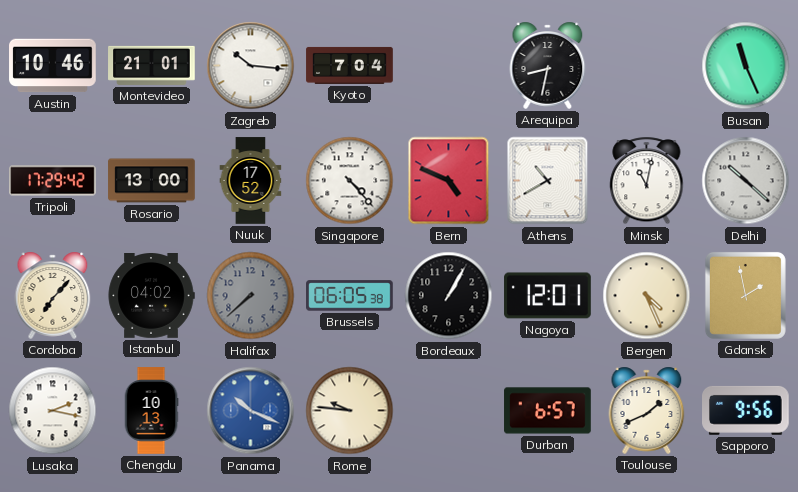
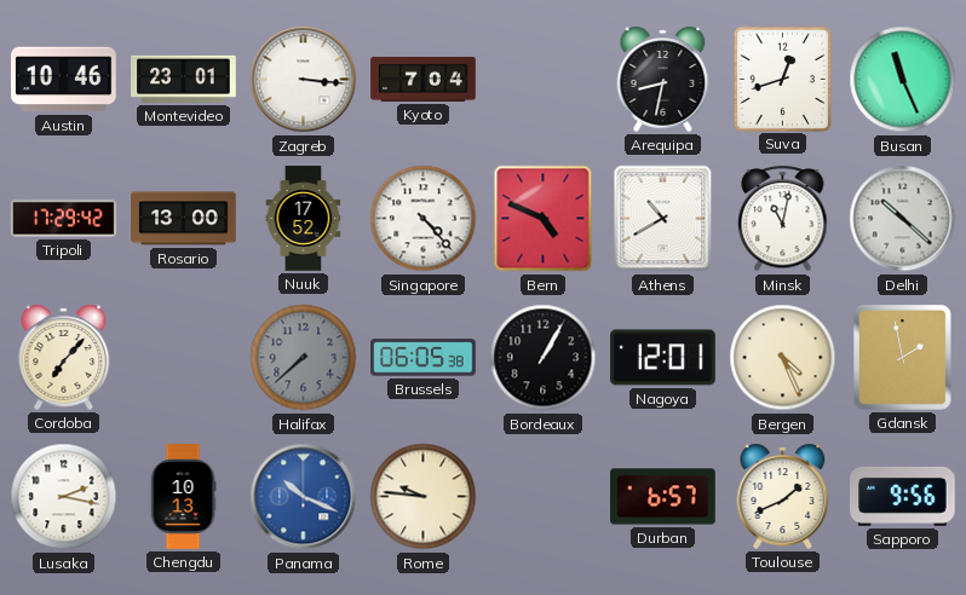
Montevideo: 21:01 -> 23:01 (184, 79)
Zagreb: 10:16 -> 3:16 (304, 80)
Suva: none -> 12:42 (782, 79)
Istanbul: 04:02 -> none (151, 296)
